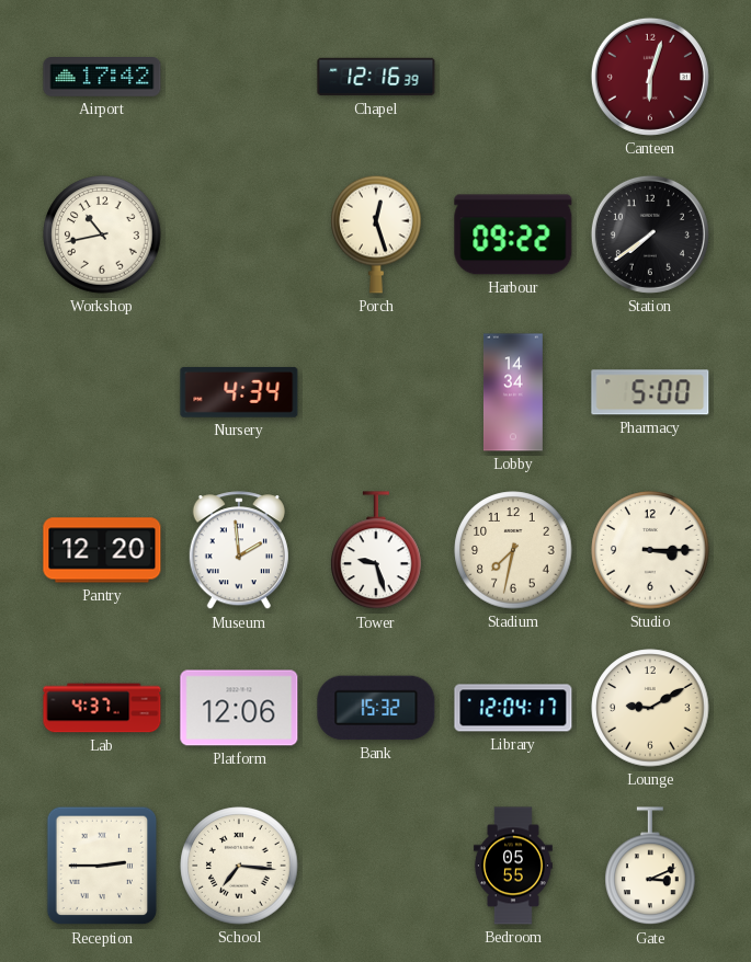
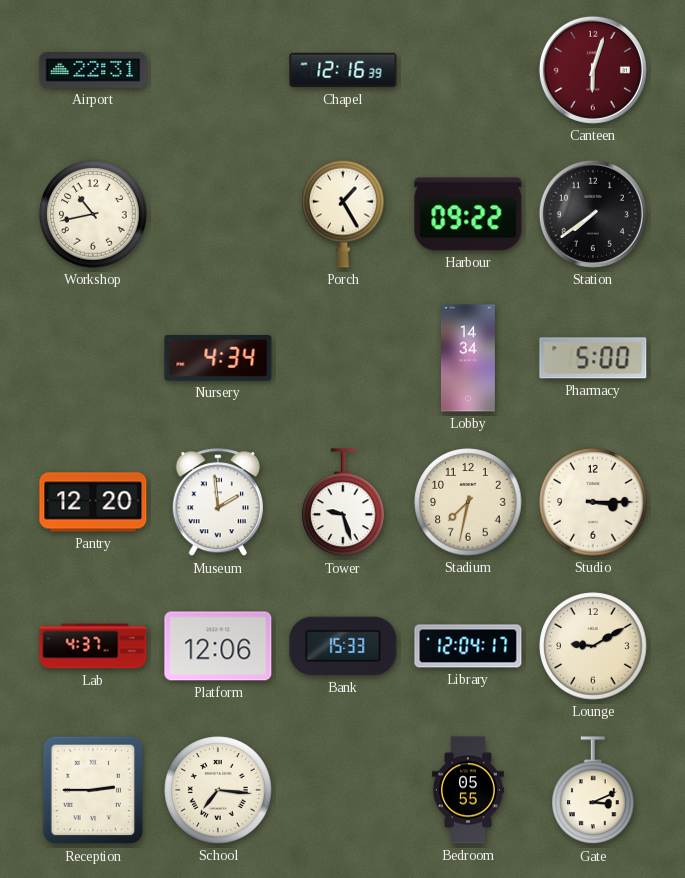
Airport: 17:42 -> 22:31 (93, 71)
Porch: 12:27 -> 1:25 (343, 214)
Bank: 15:32 -> 15:33 (343, 646)
